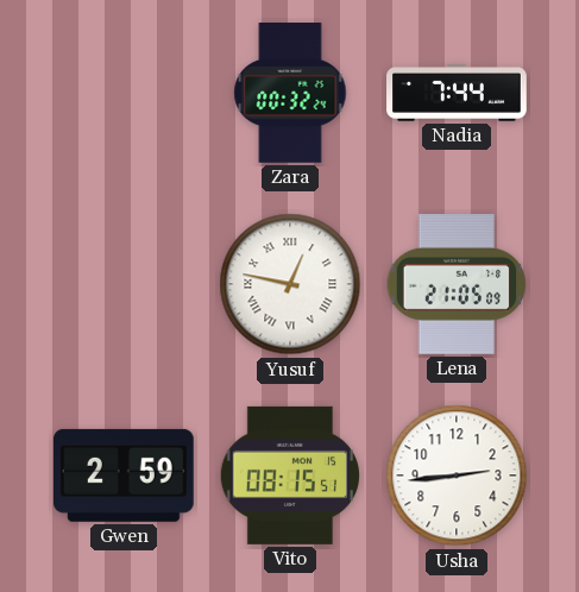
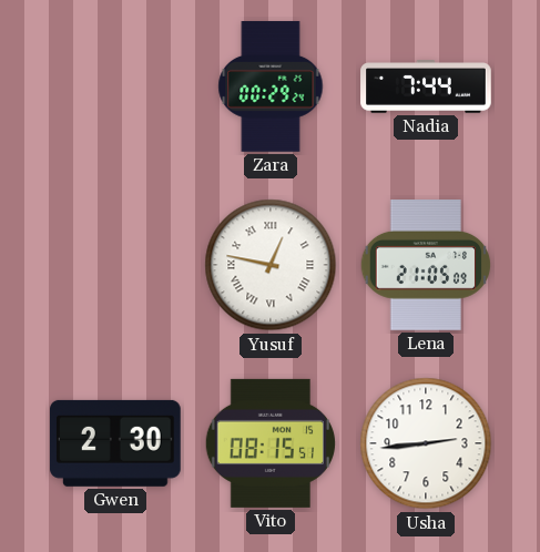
Zara: 00:32 -> 00:29 (271, 86)
Gwen: 2:59 -> 2:30 (116, 443)
